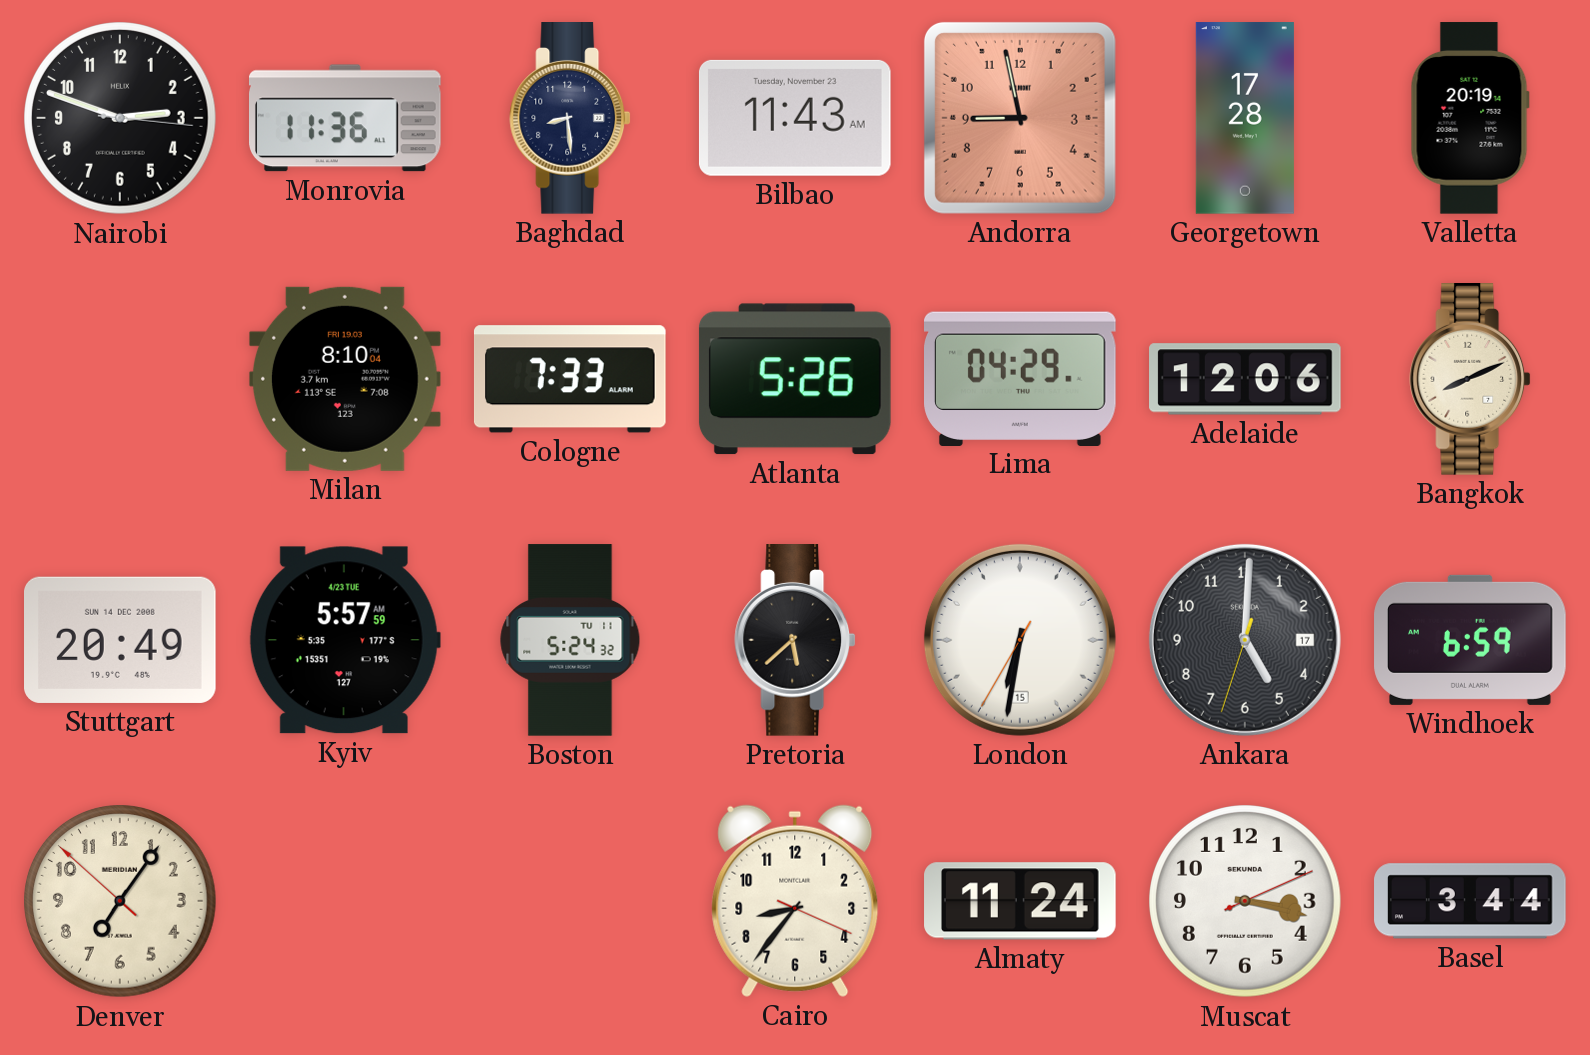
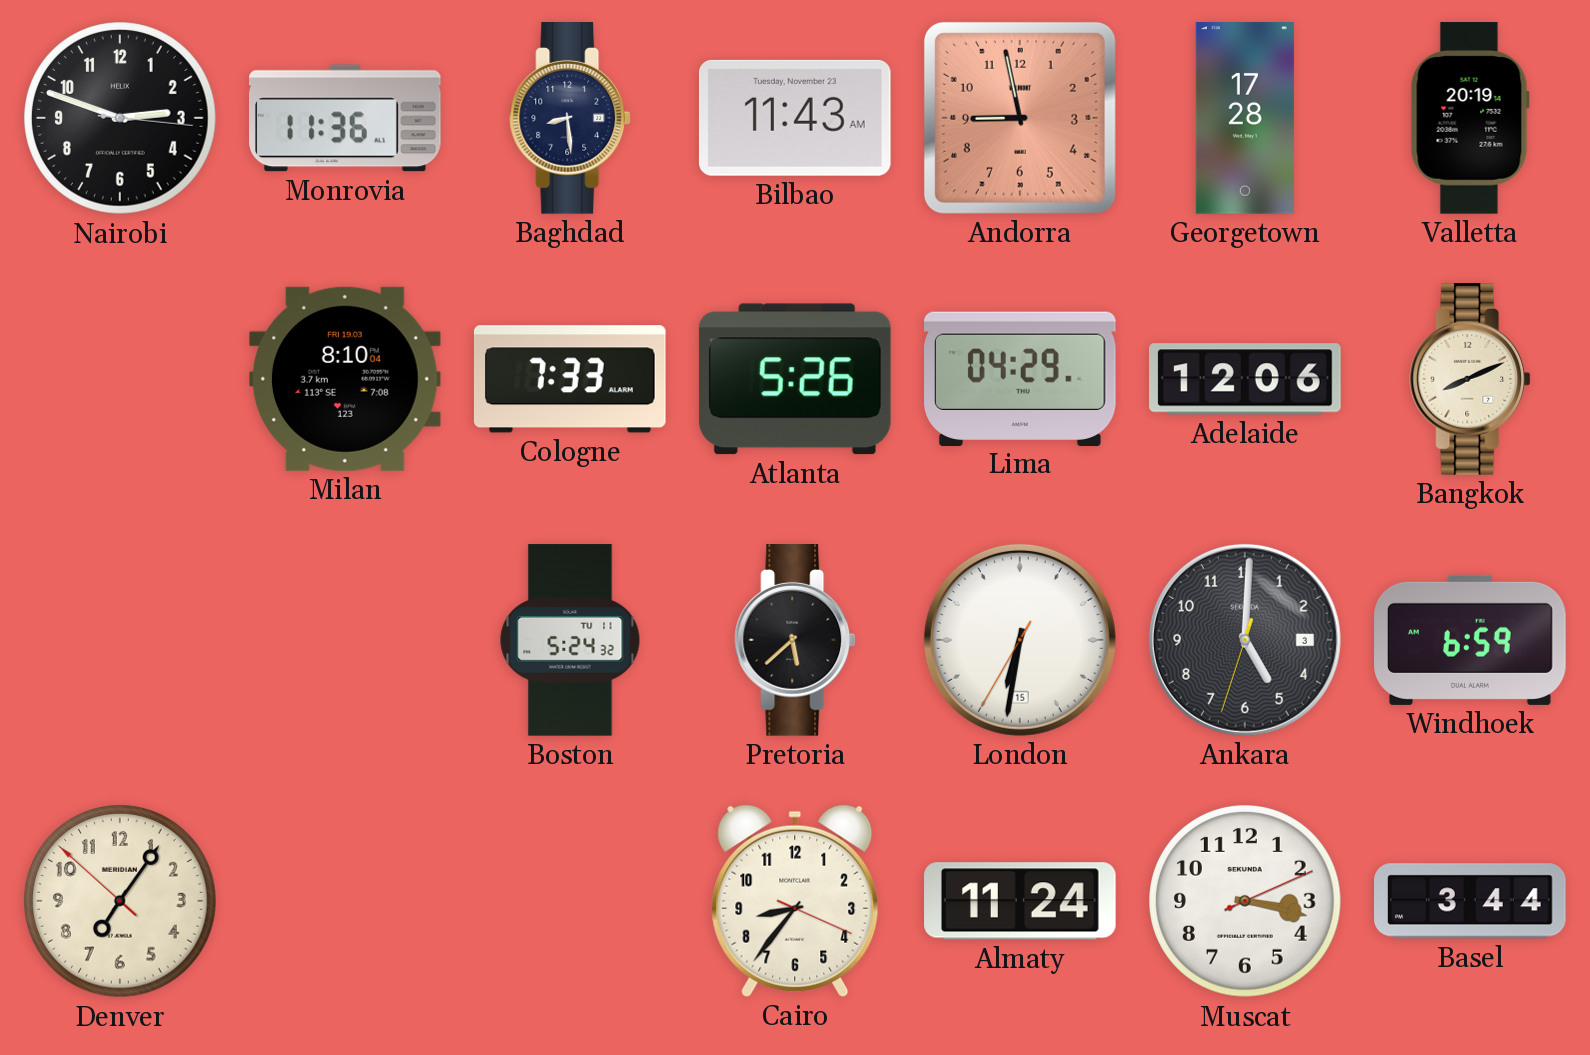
Stuttgart: 20:49 -> none (121, 640)
Kyiv: 5:57 -> none (345, 640)
Ankara date: 17 -> 3 (1245, 640)
